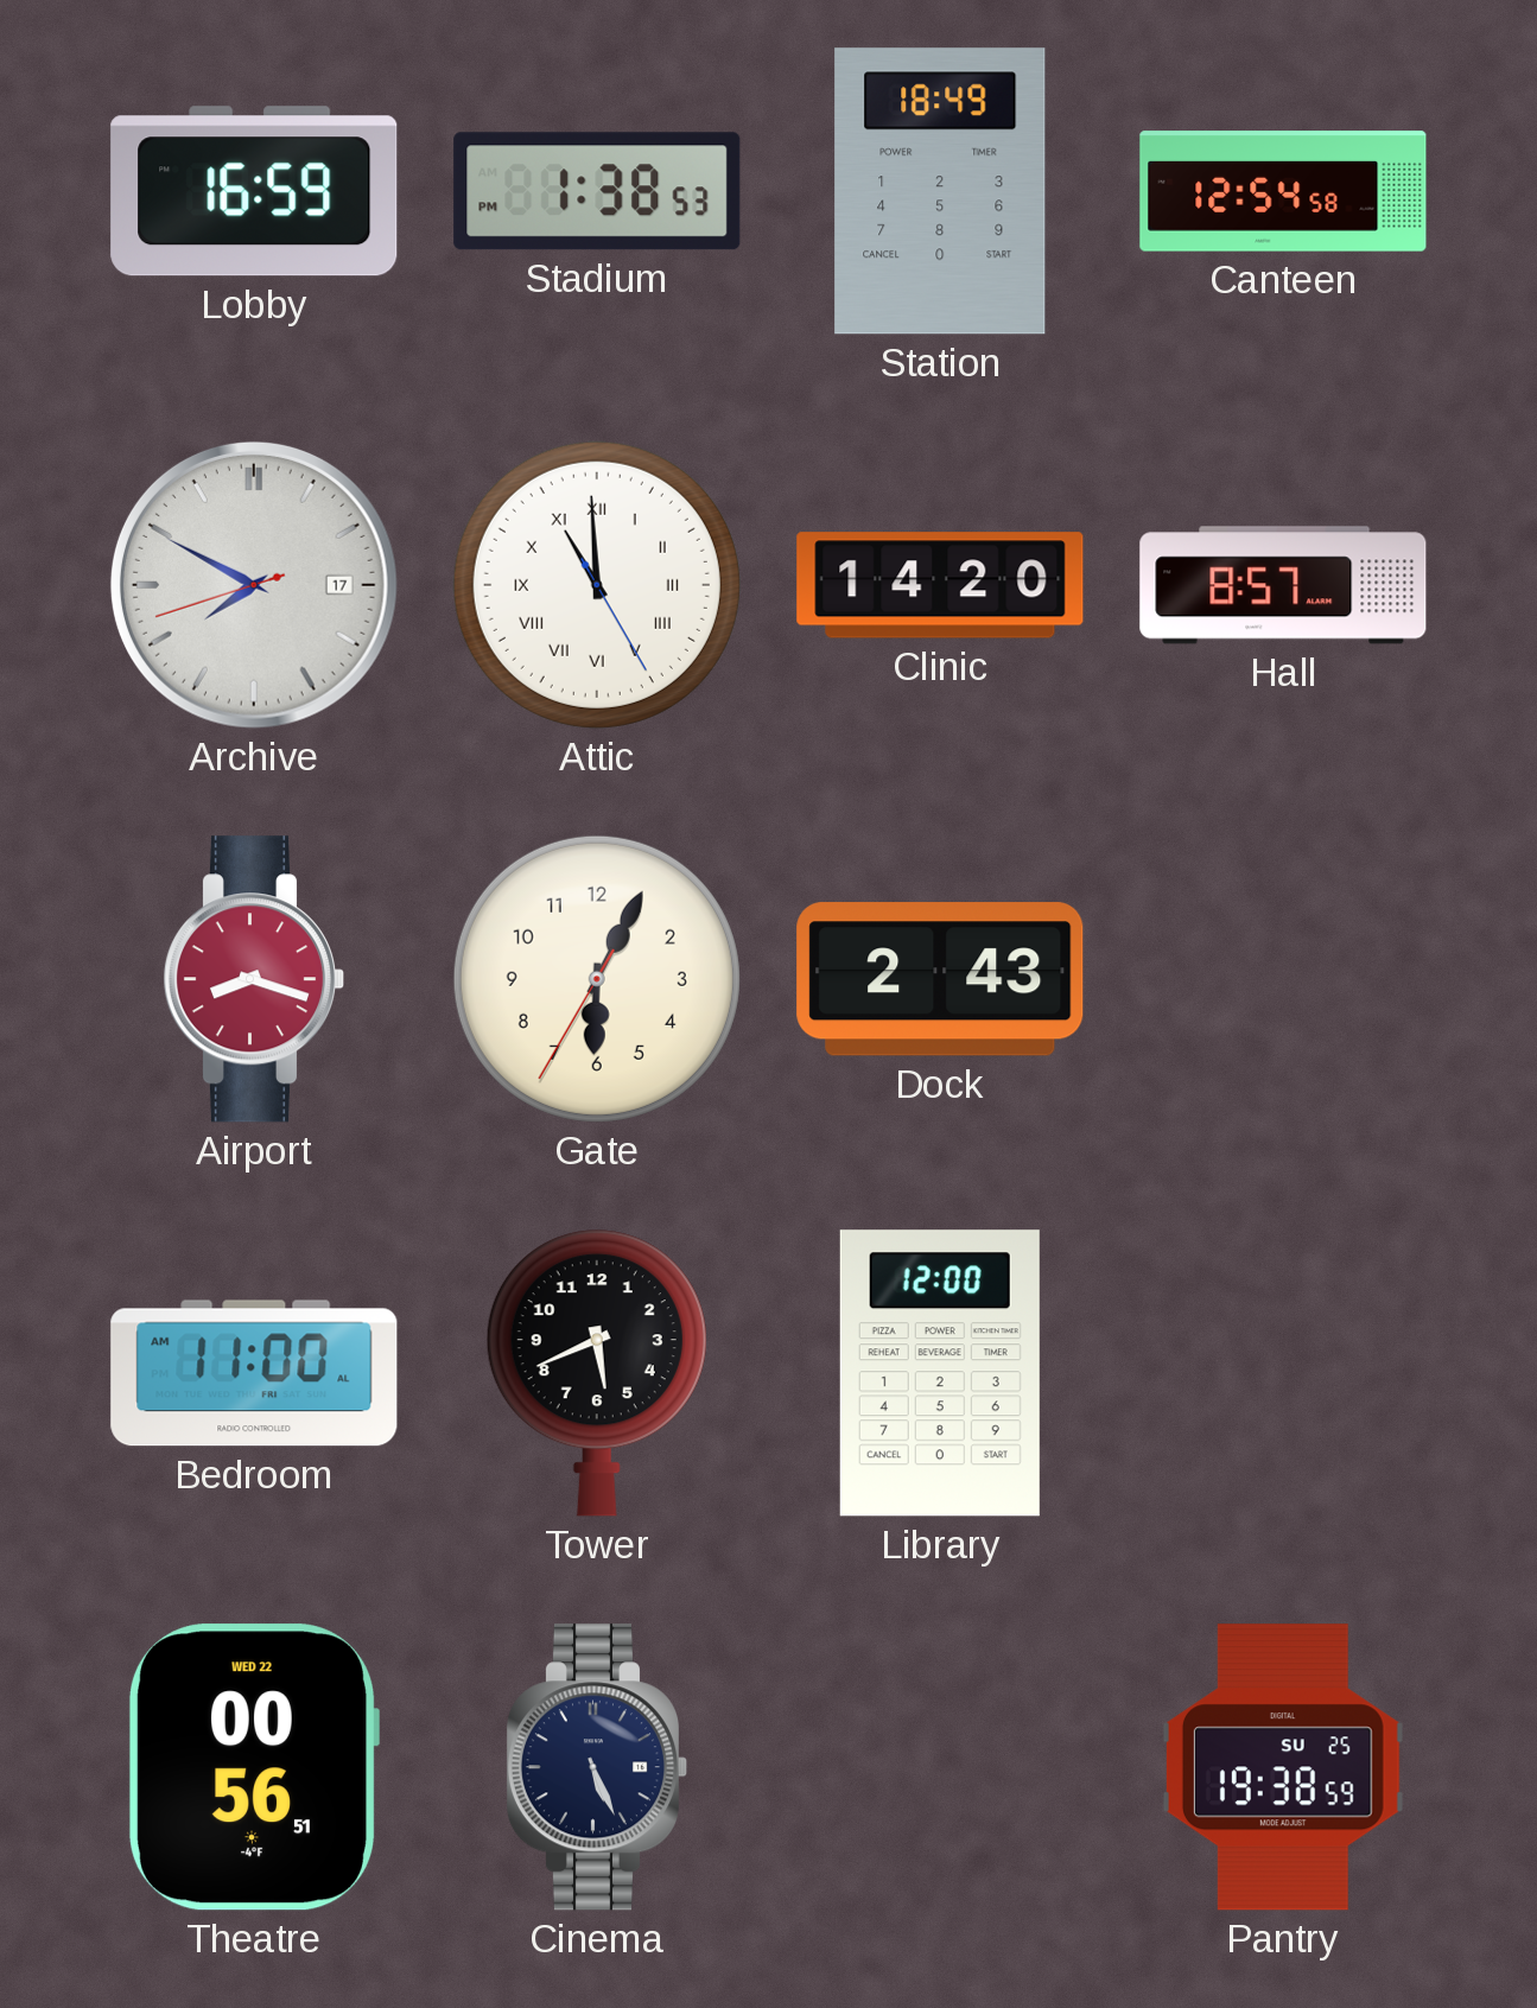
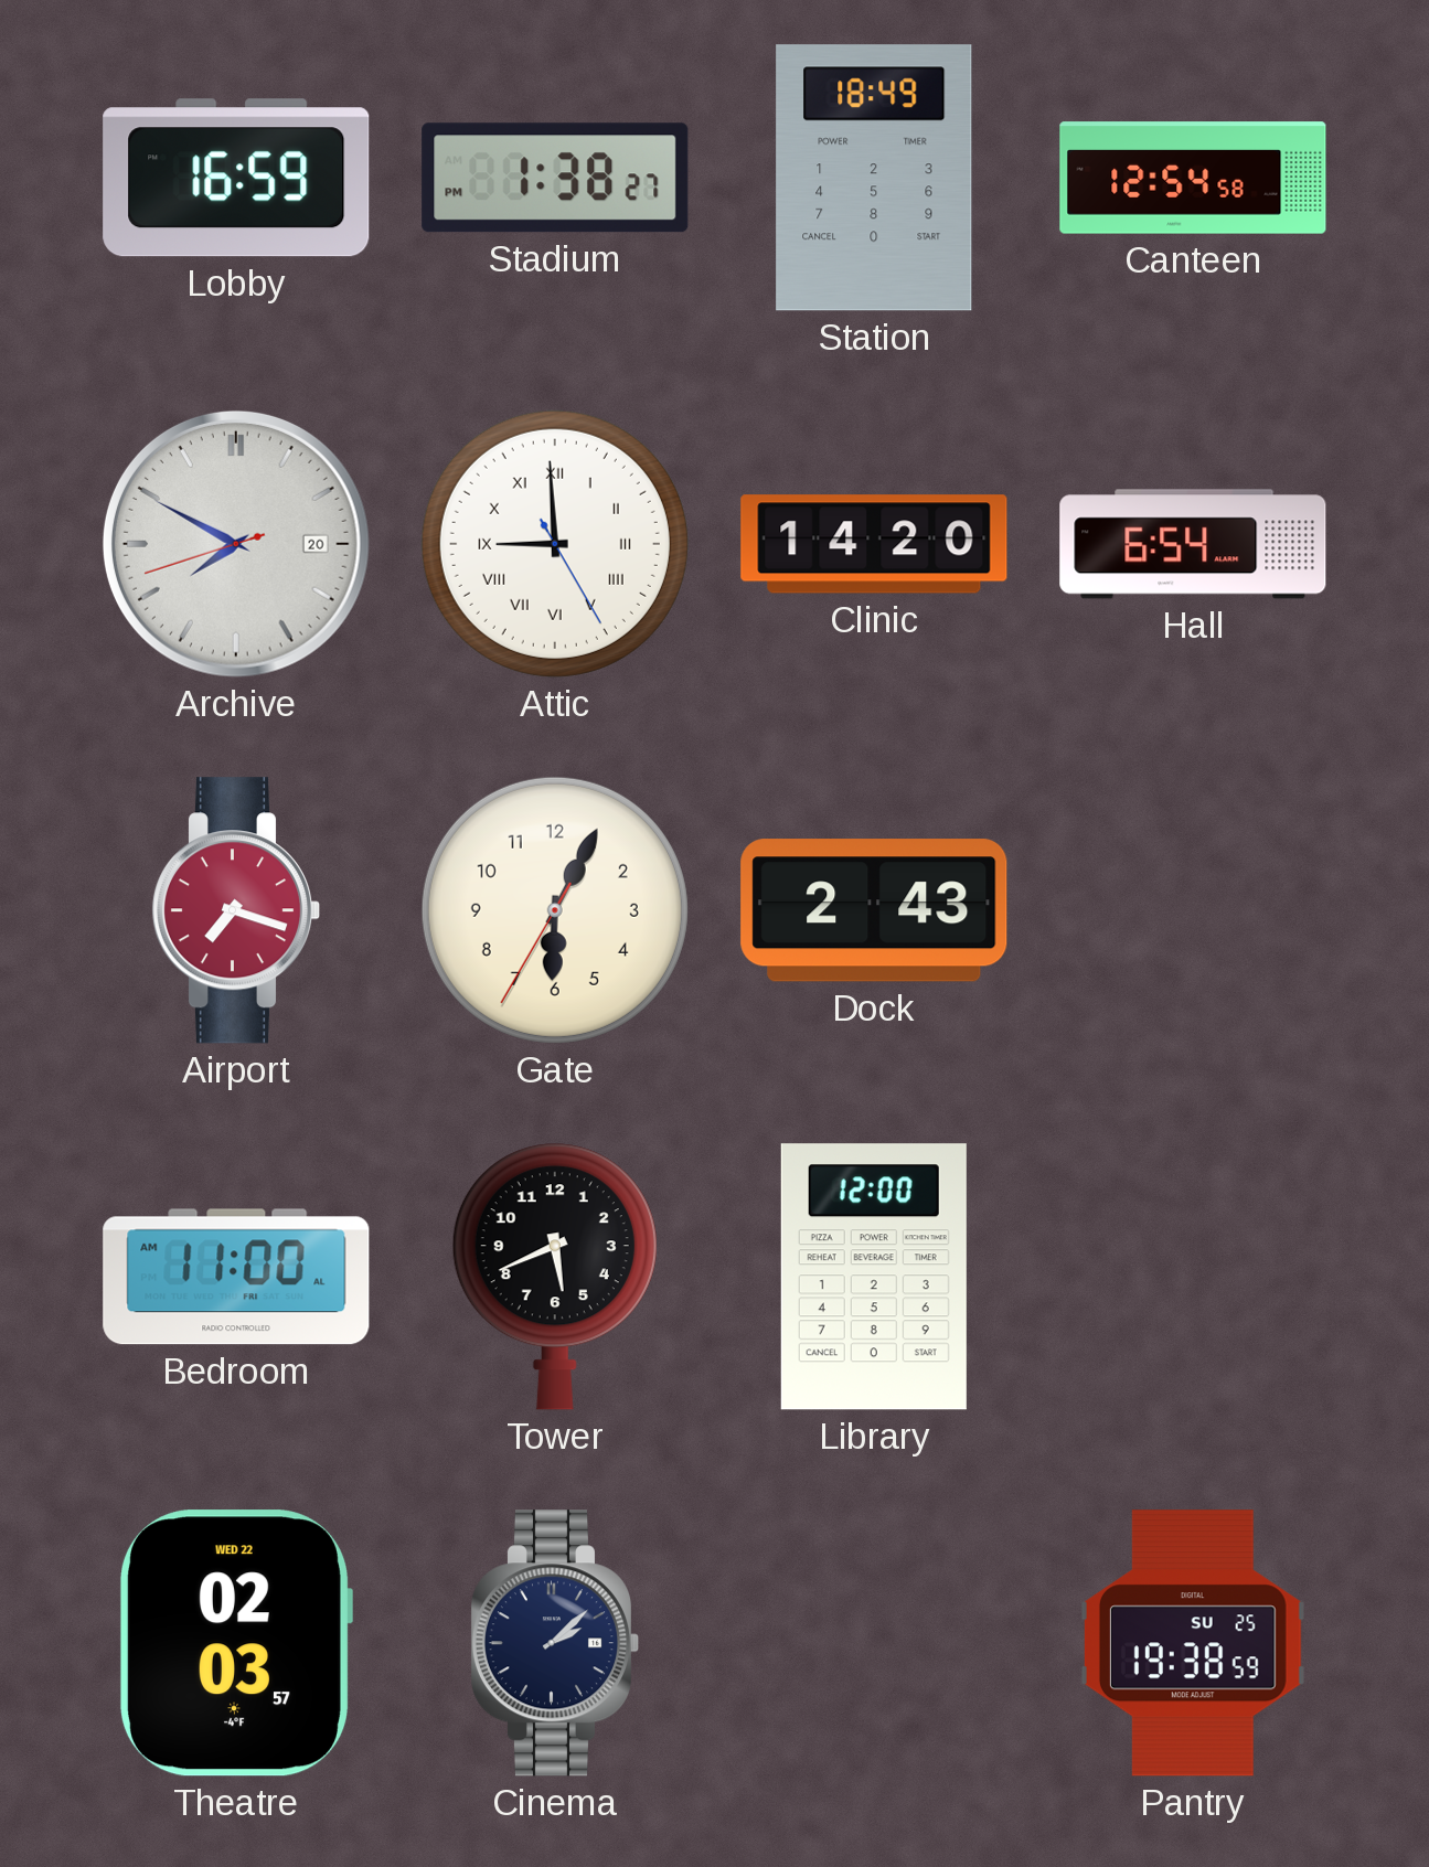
Stadium: 1:38:53 PM -> 1:38:27 PM (555, 178)
Archive date: 17 -> 20 (236, 544)
Attic: 10:59 -> 8:59 (555, 544)
Hall: 8:57 -> 6:54 (1193, 544)
Airport: 8:18 -> 7:18 (235, 910)
Theatre: 00:56 -> 02:03 (235, 1643)
Cinema: 5:26 -> 2:08 (554, 1643)
